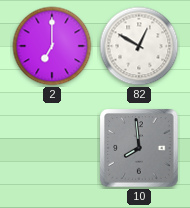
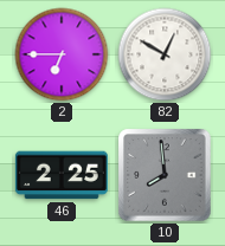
2: 7:00 -> 6:45 (62, 54)
46: none -> 2:25 (62, 175)
